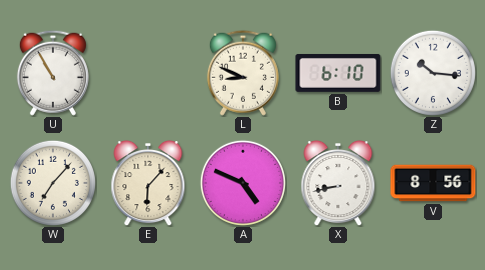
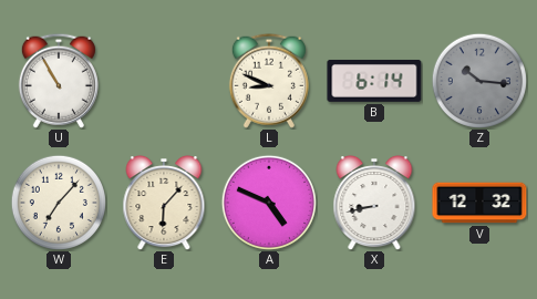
B: 6:10 -> 6:14 (374, 81)
Z dial: white -> grey (479, 81)
V: 8:56 -> 12:32 (479, 203)
